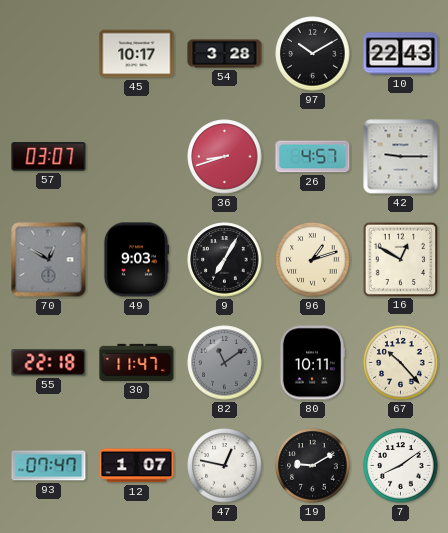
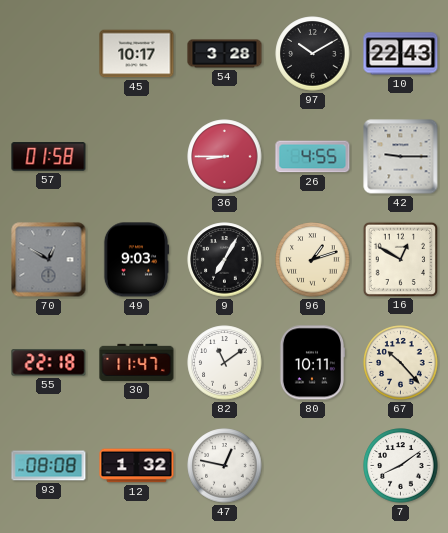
57: 03:07 -> 01:58 (49, 157)
36: 8:42 -> 8:45 (225, 157)
26: 4:57 -> 4:55 (313, 157)
82 dial: grey -> white (225, 363)
93: 07:47 -> 08:08 (49, 466)
12: 1:07 -> 1:32 (137, 466)
19: 9:10 -> none (313, 466)
